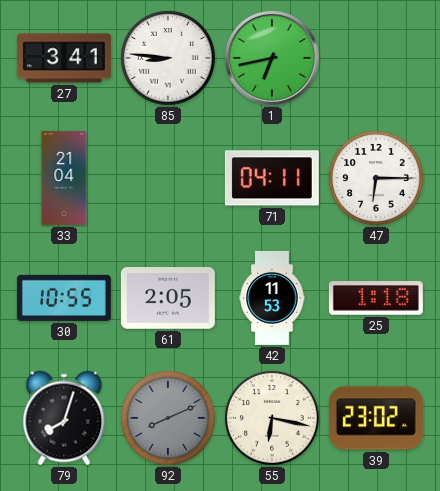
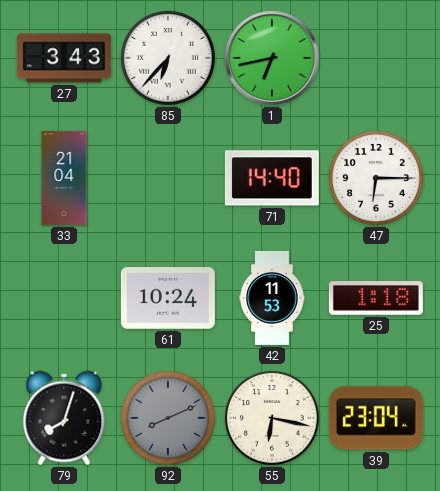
27: 3:41 -> 3:43 (64, 58)
85: 8:46 -> 6:37 (168, 59)
71: 04:11 -> 14:40 (272, 178)
30: 10:55 -> none (64, 298)
61: 2:05 -> 10:24 (168, 299)
39: 23:02 -> 23:04 (376, 418)
